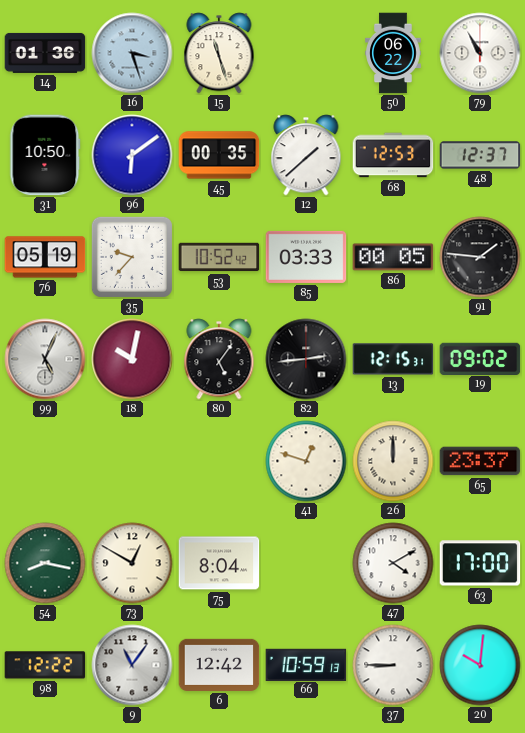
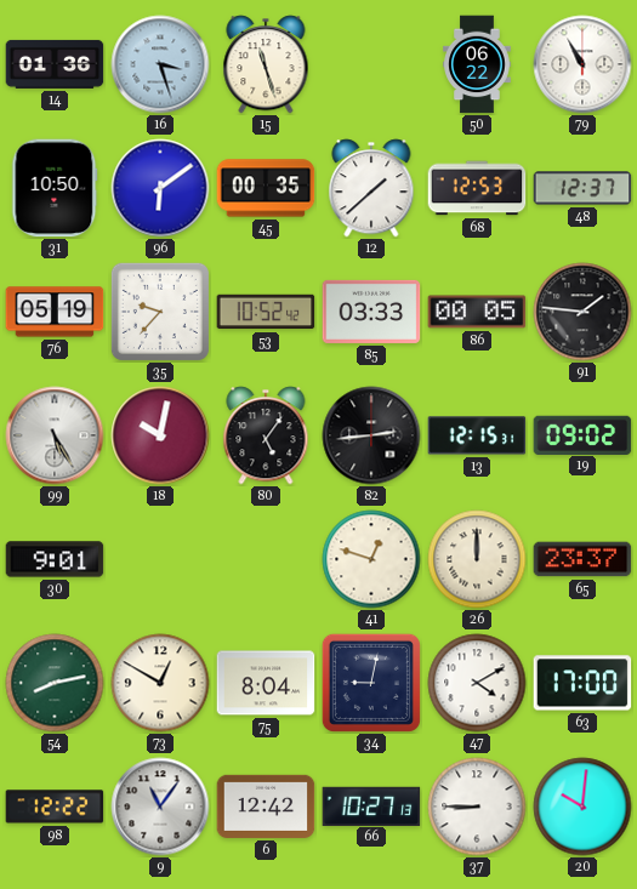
99: 5:04 -> 5:25 (55, 435)
30: none -> 9:01 (55, 559)
54: 8:17 -> 8:13 (55, 683)
34: none -> 9:02 (371, 683)
66: 10:59 -> 10:27 (371, 805)
